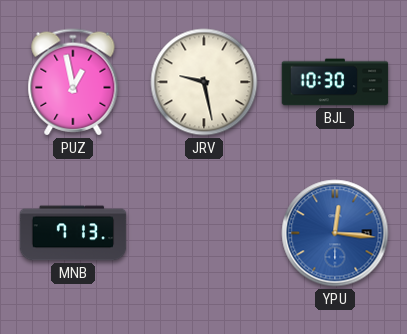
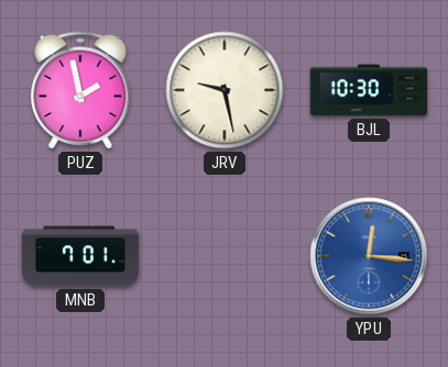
PUZ: 12:58 -> 1:58 (80, 90)
MNB: 7:13 -> 7:01 (80, 256)
